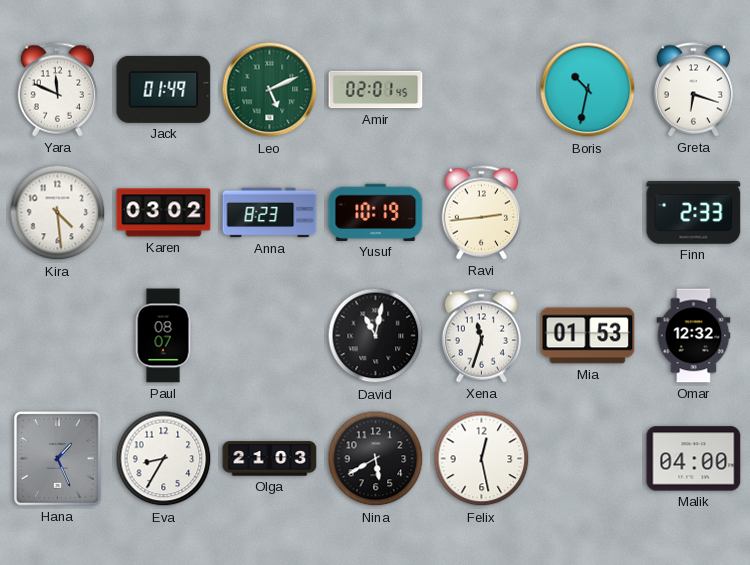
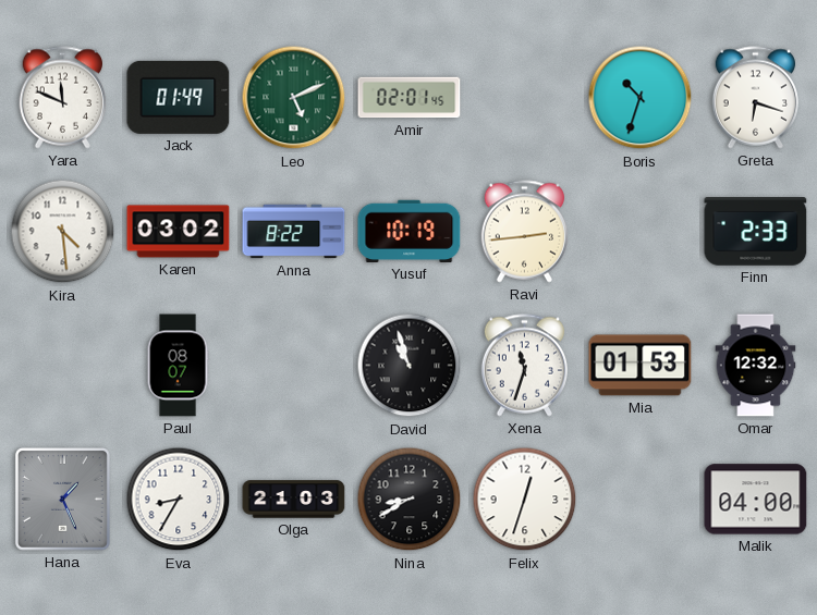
Boris: 10:32 -> 10:33 (641, 98)
Anna: 8:23 -> 8:22 (294, 232)
David: 11:02 -> 10:57 (410, 366)
Nina: 5:40 -> 8:40 (410, 500)
Felix: 12:28 -> 12:33 (525, 500)
